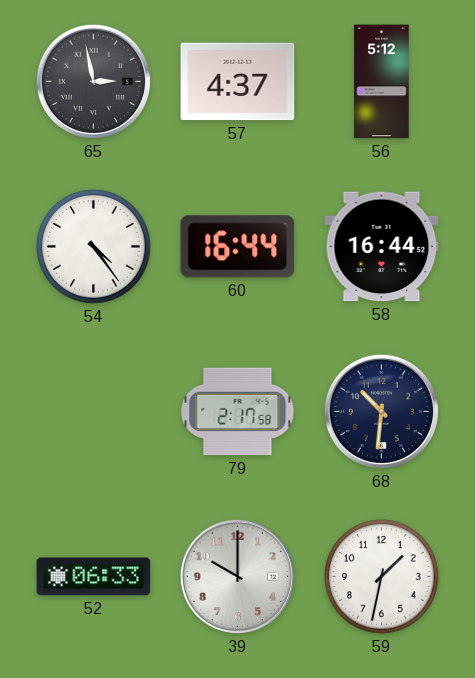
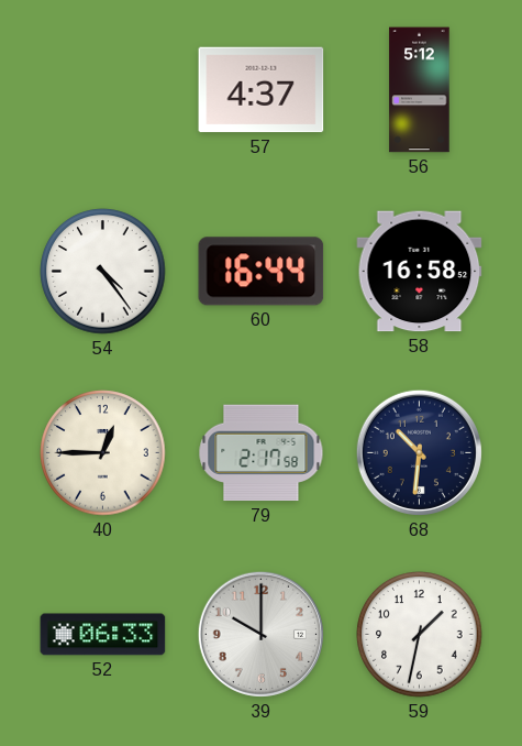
65: 2:58 -> none (93, 81)
58: 16:44 -> 16:58 (420, 272)
40: none -> 12:45 (103, 453)
